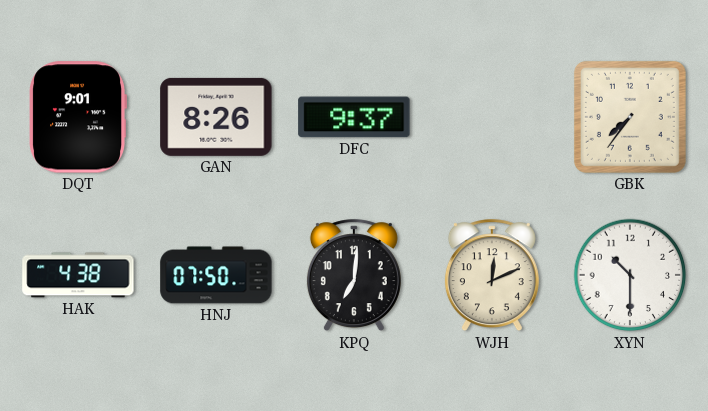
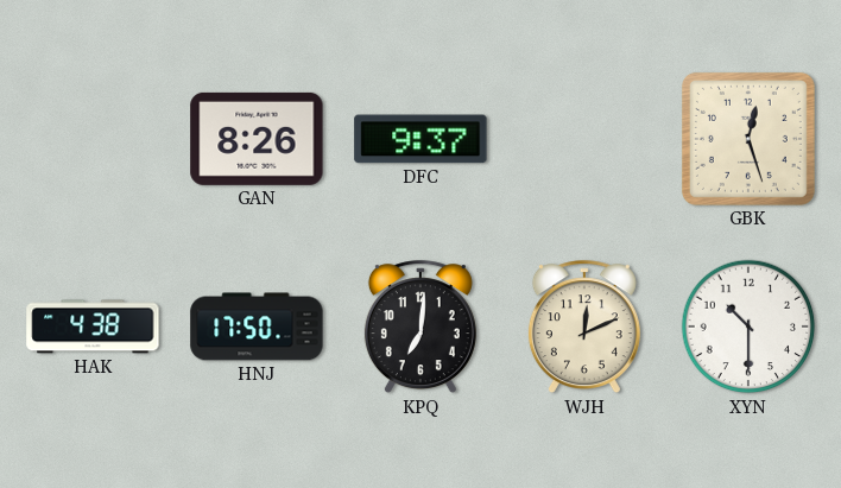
DQT: 9:01 -> none (77, 117)
GBK: 7:36 -> 12:27 (748, 139)
HNJ: 07:50 -> 17:50 (257, 327)
